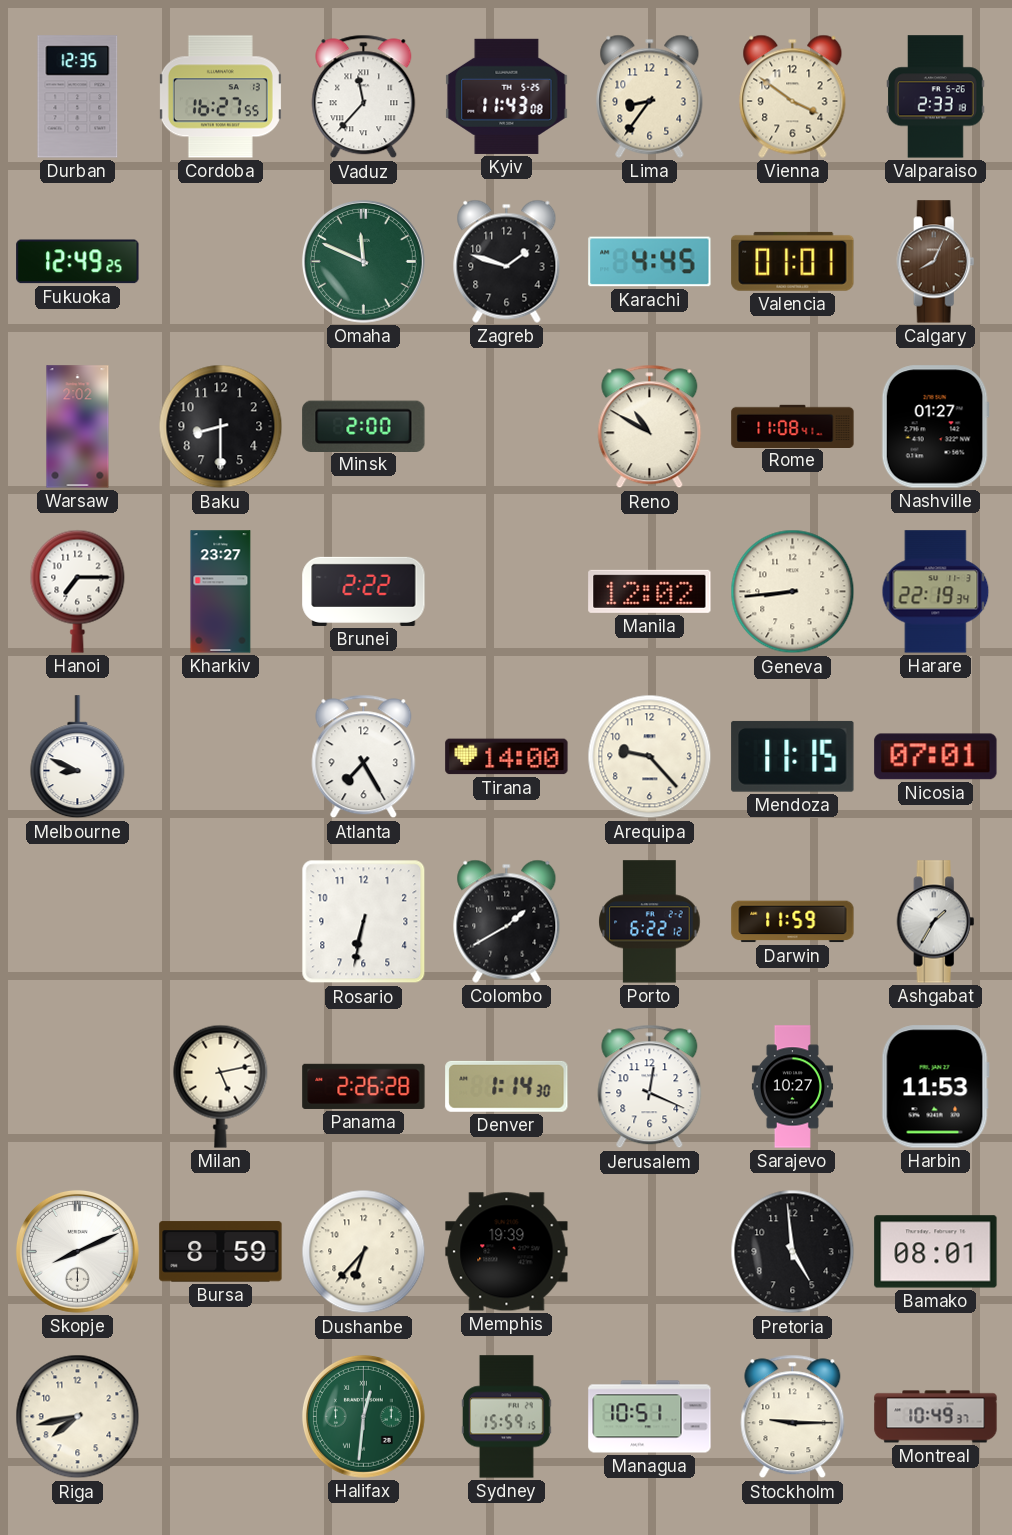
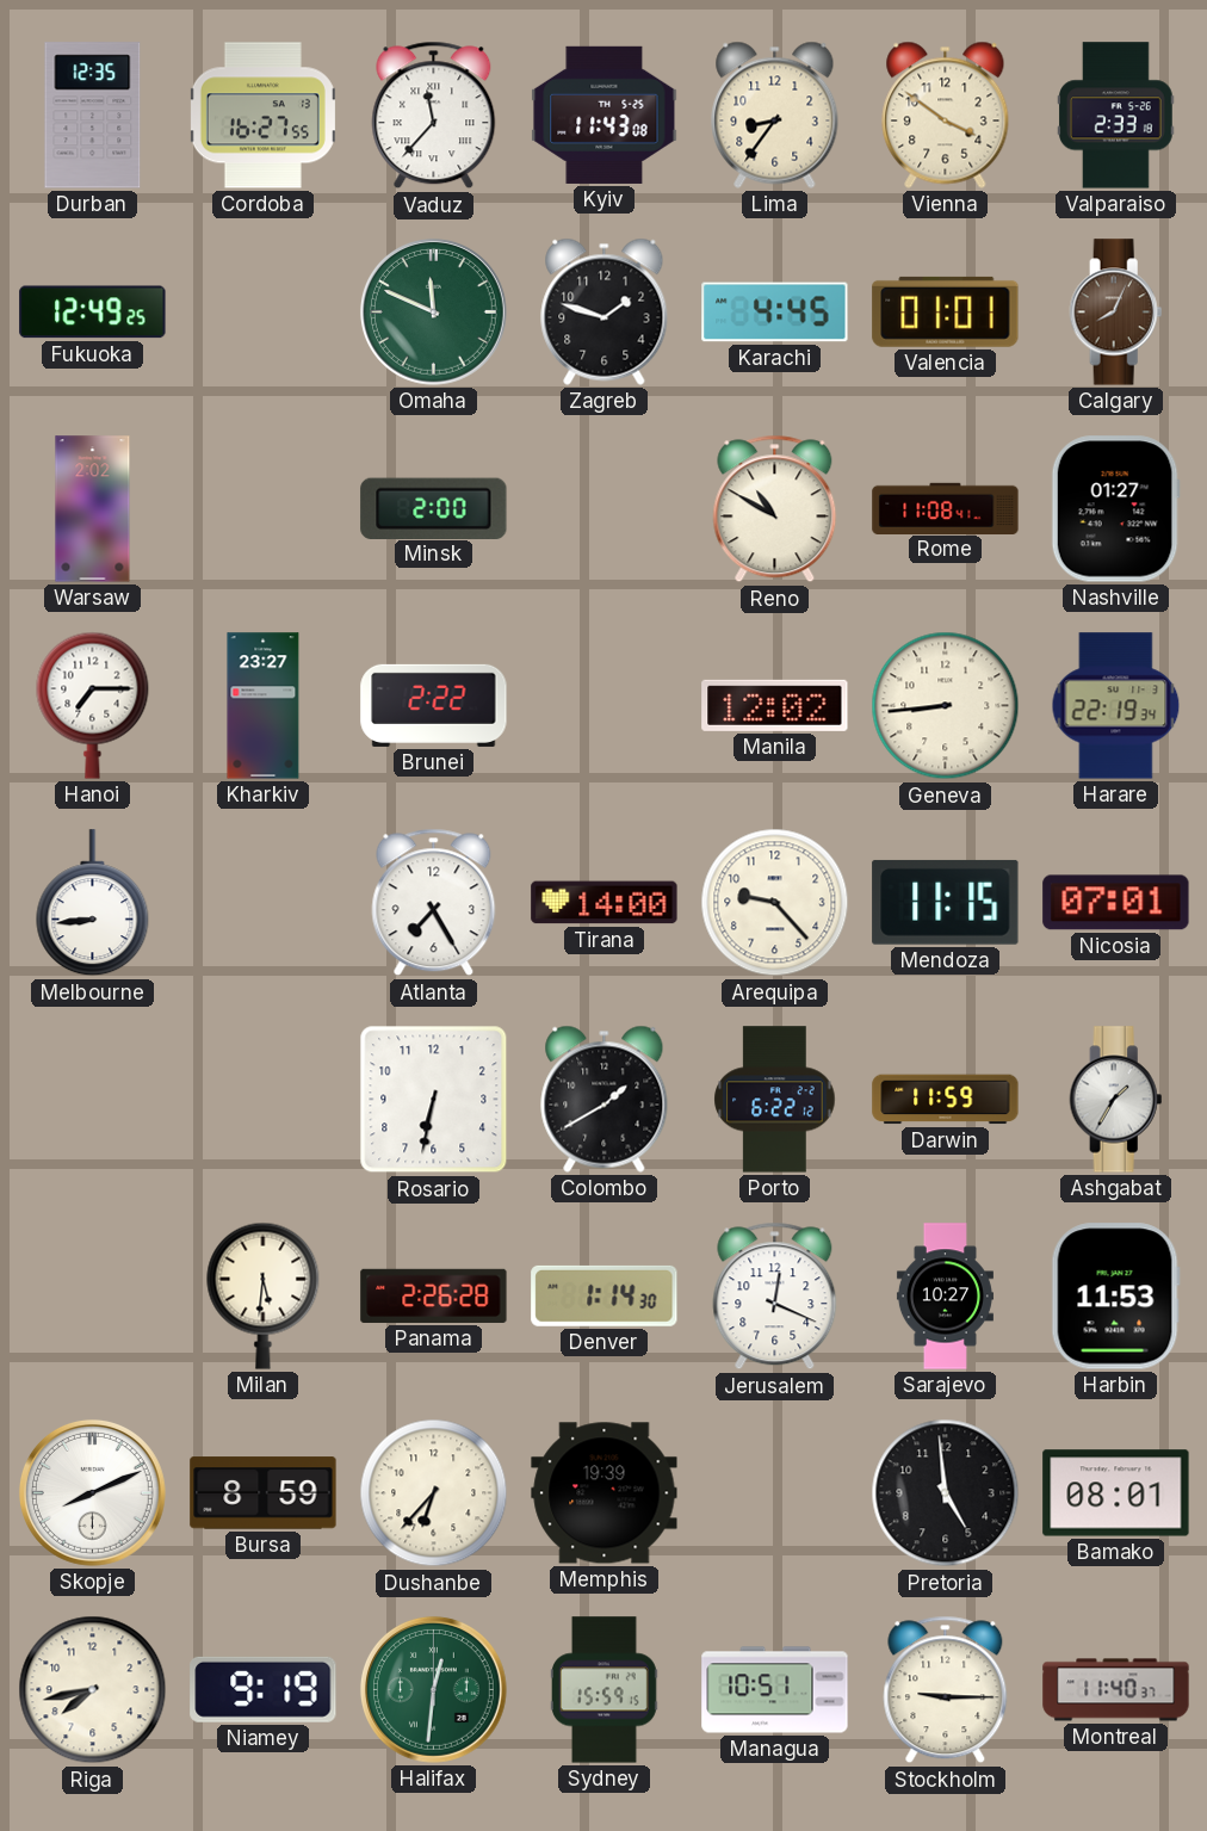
Baku: 8:30 -> none (221, 427)
Melbourne: 8:49 -> 8:44 (93, 903)
Milan: 5:13 -> 5:31 (264, 1295)
Niamey: none -> 9:19 (264, 1689)
Montreal: 10:49 -> 11:40 (1116, 1690)
